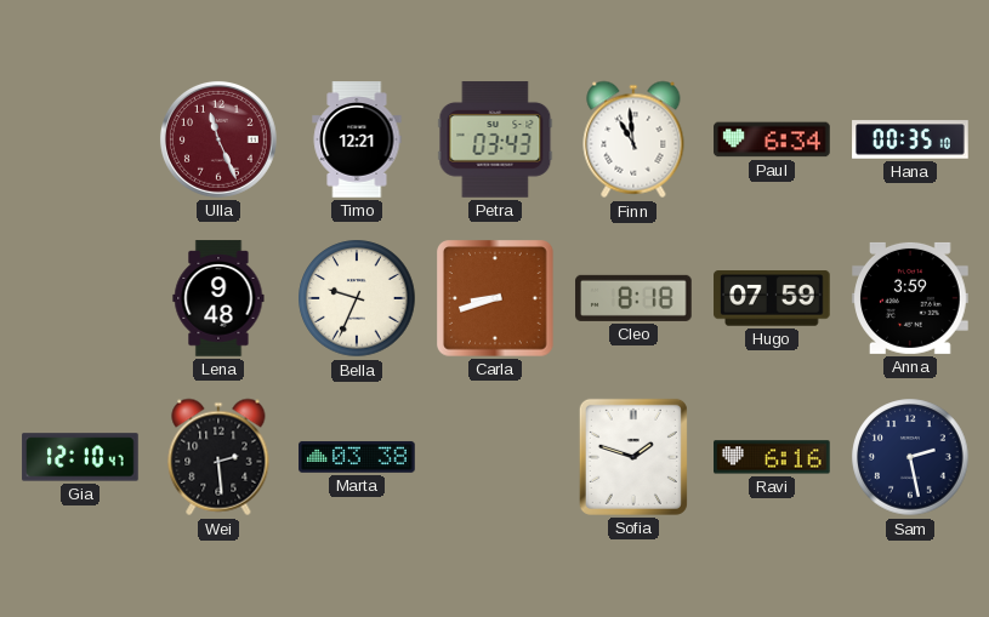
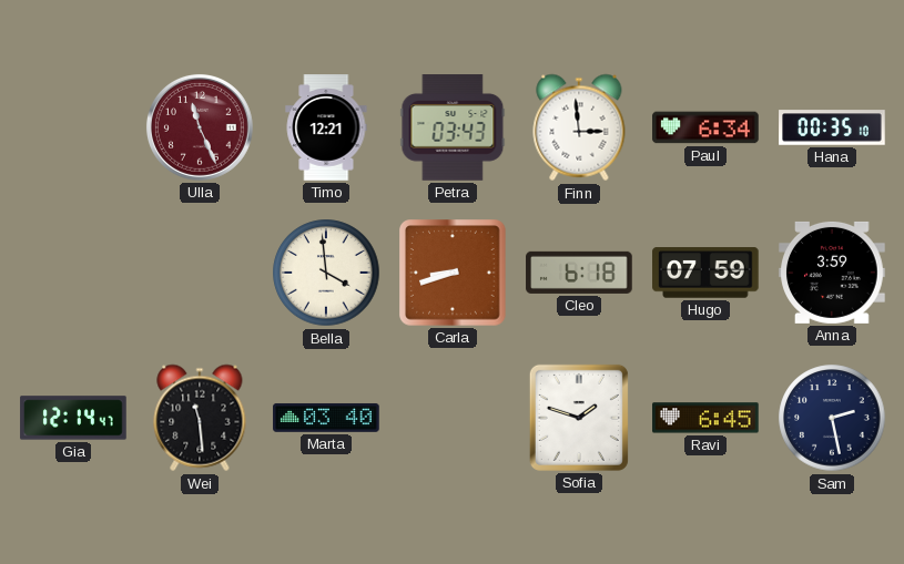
Finn: 10:59 -> 2:59 (579, 127)
Lena: 9:48 -> none (218, 298)
Bella: 9:34 -> 3:59 (326, 273)
Cleo: 8:18 -> 6:18 (579, 273)
Gia: 12:10 -> 12:14 (73, 418)
Wei: 2:29 -> 11:29 (200, 418)
Marta: 03:38 -> 03:40 (326, 418)
Ravi: 6:16 -> 6:45 (705, 418)
